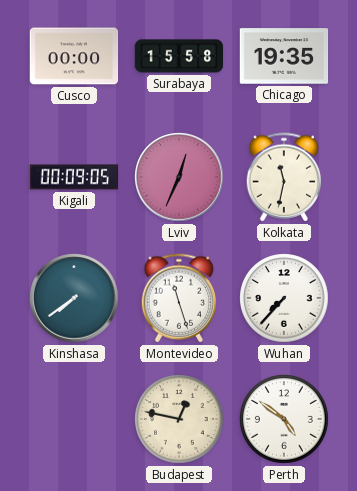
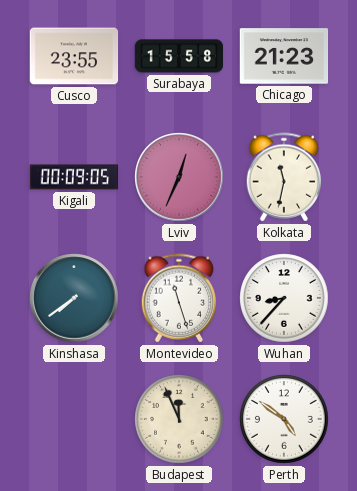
Cusco: 00:00 -> 23:55 (74, 56)
Chicago: 19:35 -> 21:23 (284, 56)
Wuhan: 7:37 -> 8:37 (284, 298)
Budapest: 12:47 -> 11:56 (179, 419)
